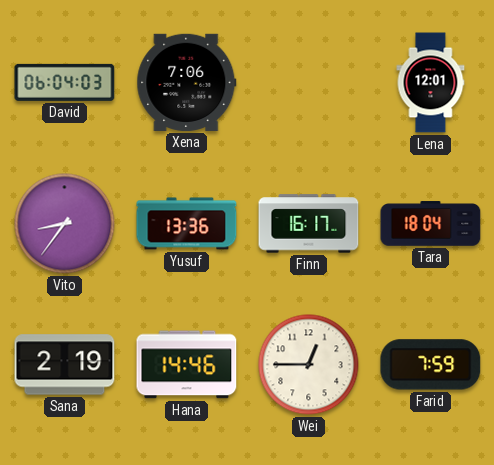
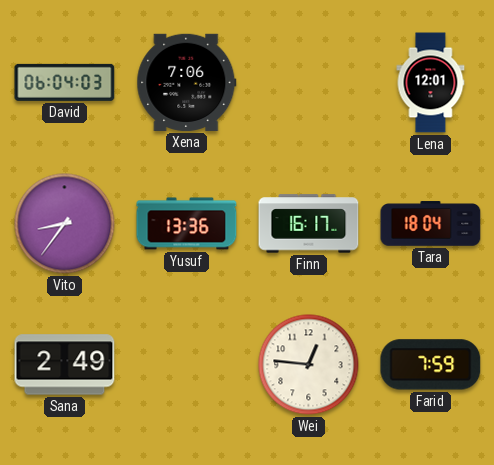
Sana: 2:19 -> 2:49 (65, 365)
Hana: 14:46 -> none (187, 365)
Wei: 12:45 -> 12:46 (309, 365)
